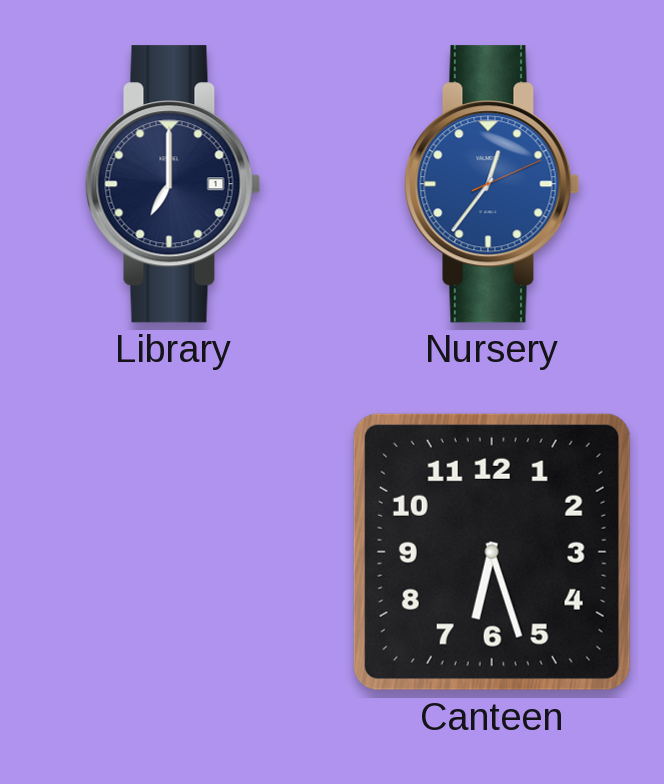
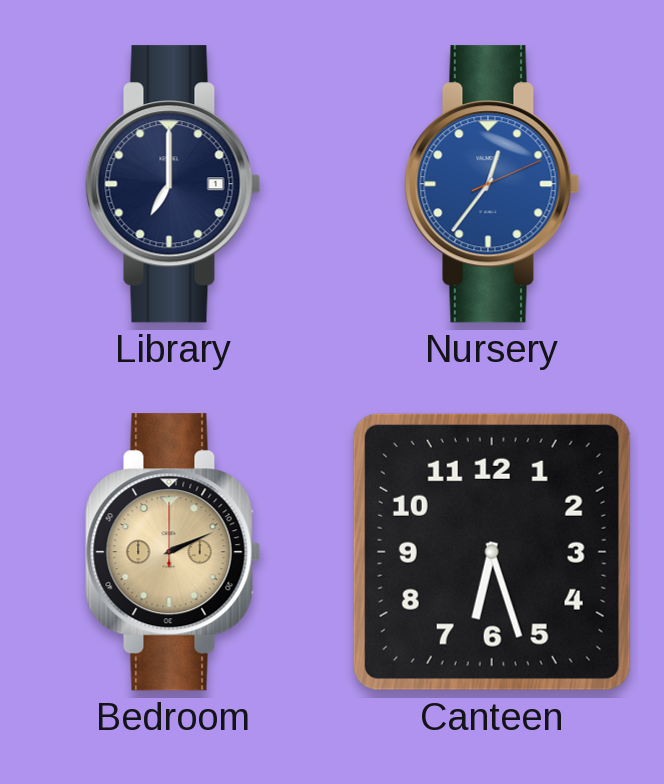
Bedroom: none -> 2:11 (173, 552)
